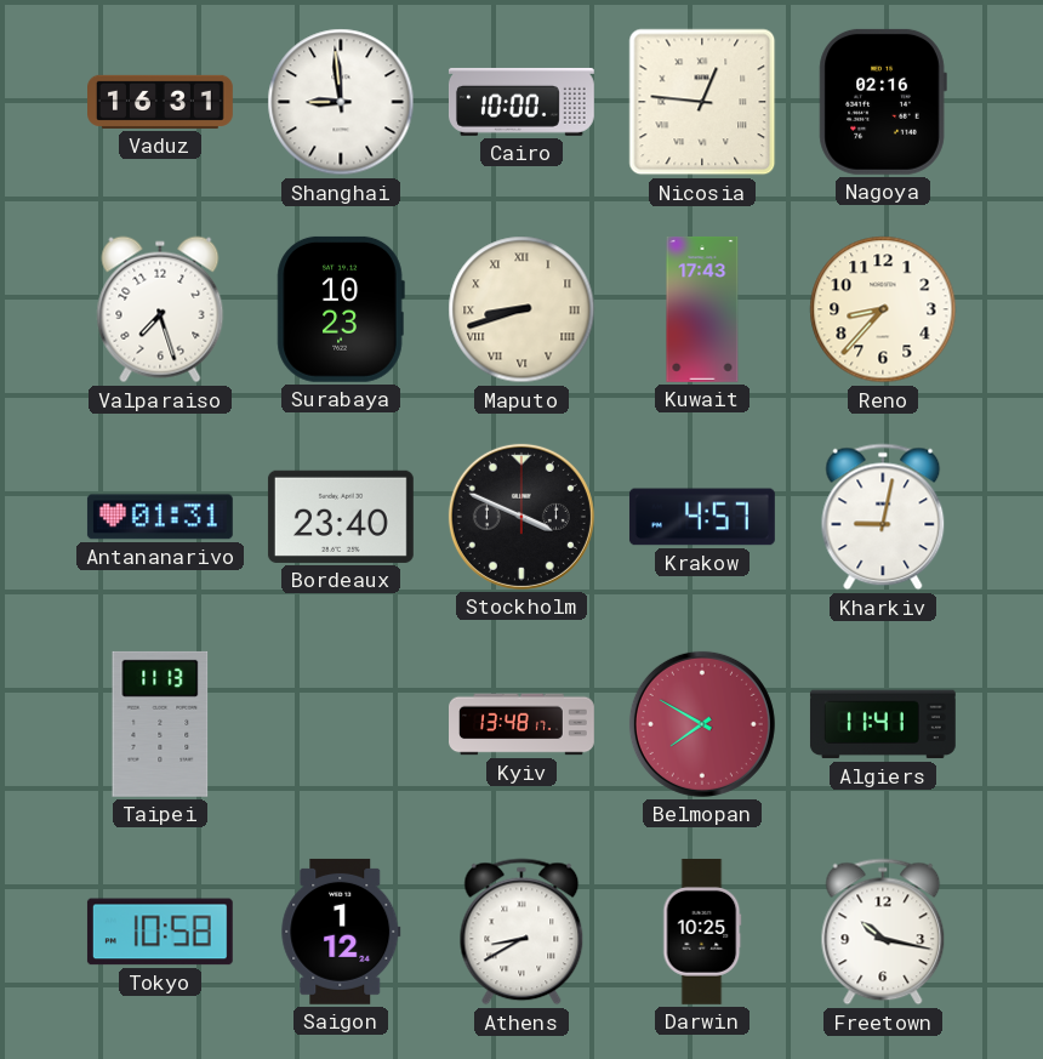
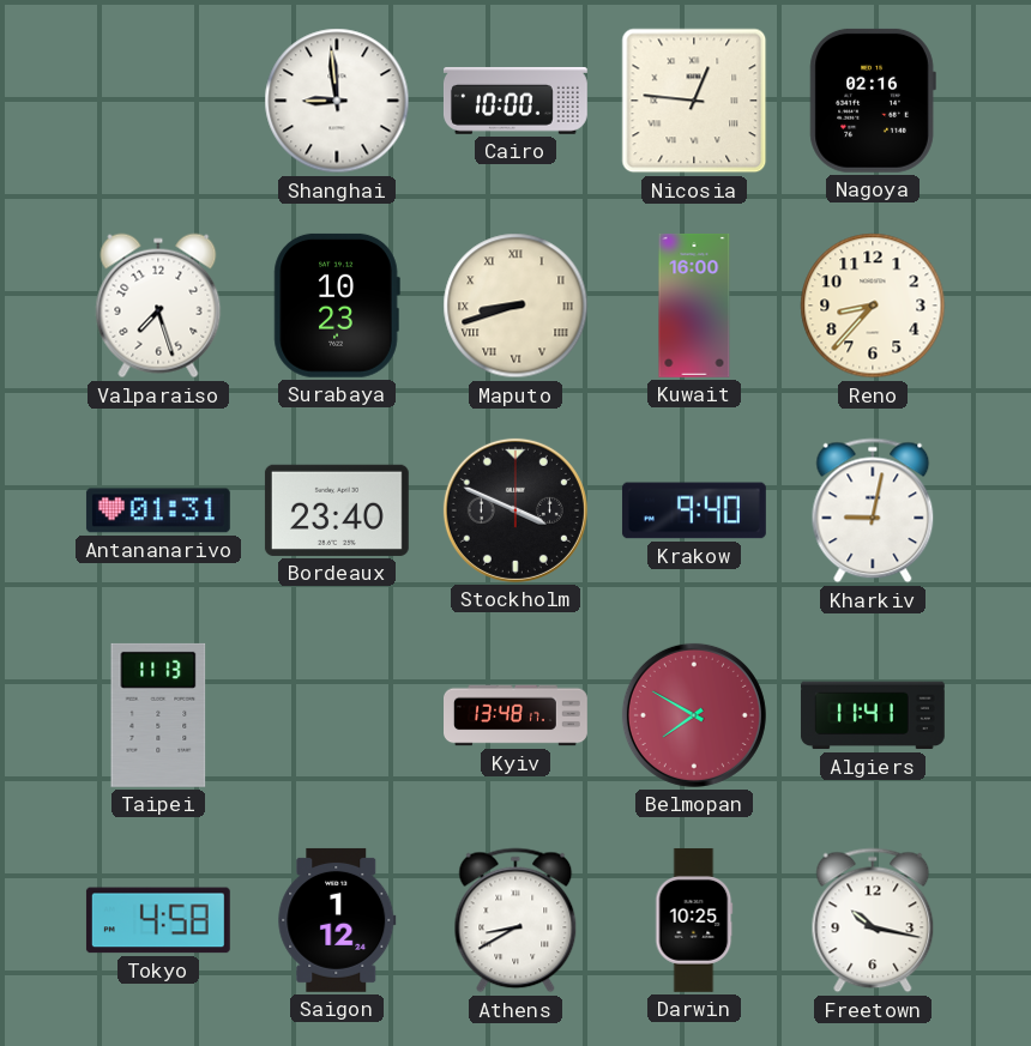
Vaduz: 16:31 -> none (161, 102)
Kuwait: 17:43 -> 16:00 (694, 306)
Krakow: 4:57 -> 9:40 (694, 510)
Tokyo: 10:58 -> 4:58 (158, 920)
